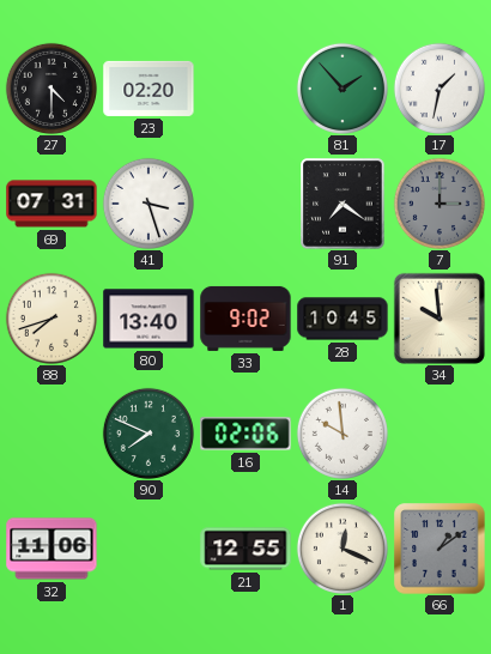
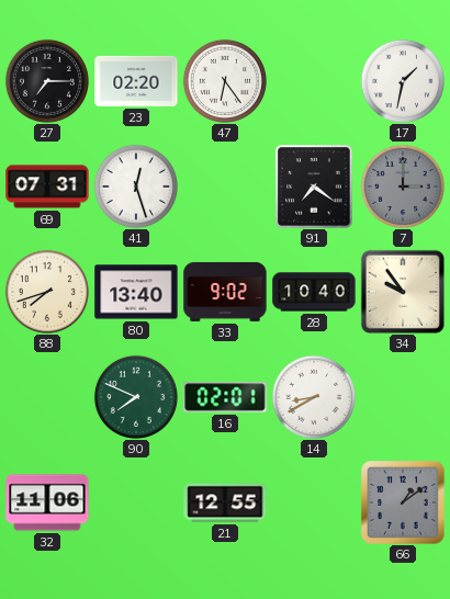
27: 4:30 -> 7:15 (47, 81)
47: none -> 6:24 (225, 81)
81: 1:53 -> none (343, 89)
41: 3:27 -> 12:27 (136, 187)
28: 10:45 -> 10:40 (314, 292)
34: 9:59 -> 9:54 (403, 292)
16: 02:06 -> 02:01 (225, 397)
14: 9:59 -> 8:40 (314, 397)
1: 12:19 -> none (343, 549)
